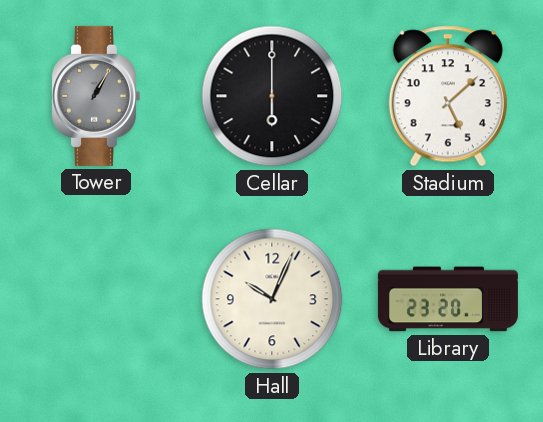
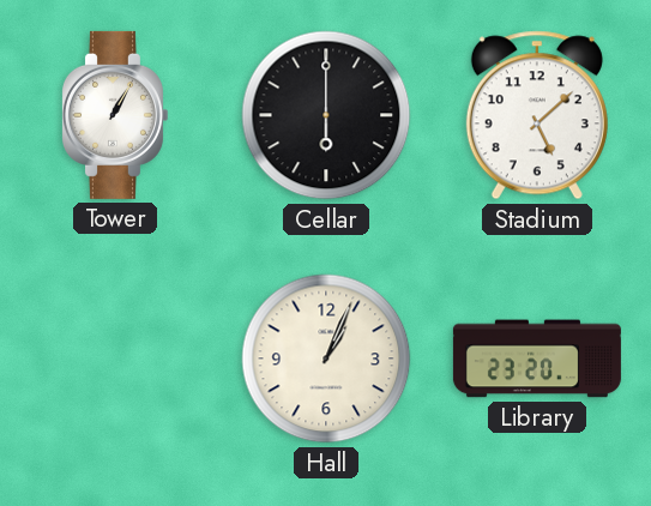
Tower dial: grey -> white (114, 115)
Hall: 10:04 -> 1:04 (326, 359)
